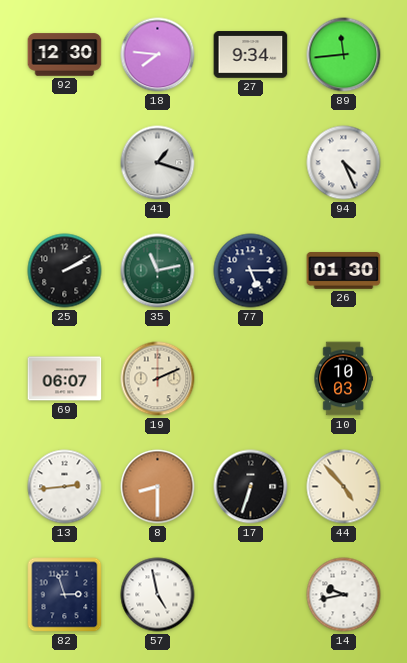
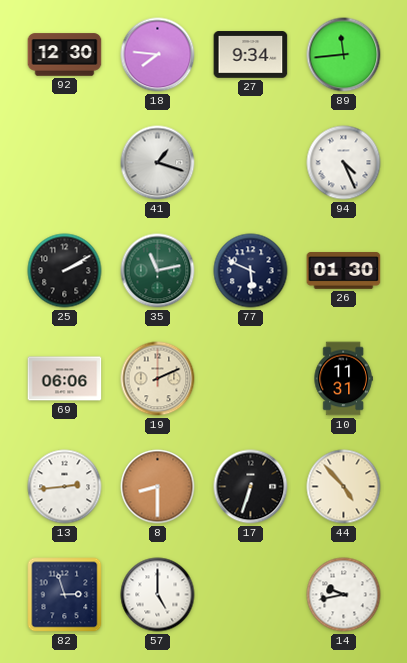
77: 5:15 -> 5:49 (251, 271)
69: 06:07 -> 06:06 (65, 379)
10: 10:03 -> 11:31 (343, 379)
57: 4:58 -> 5:00 (158, 595)
